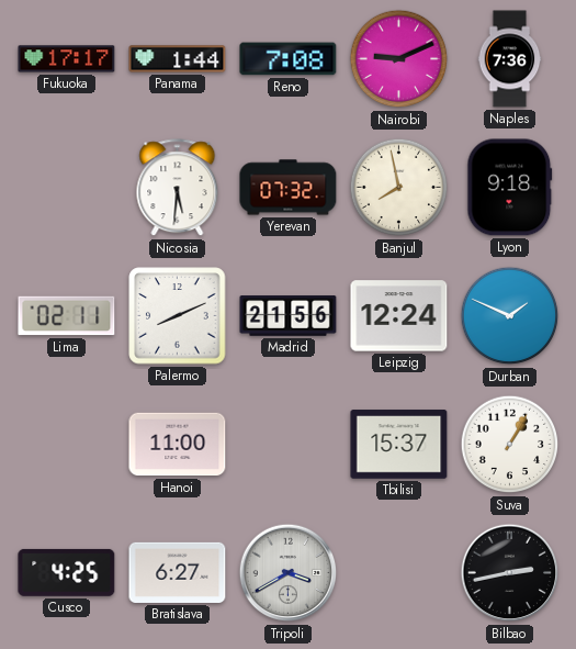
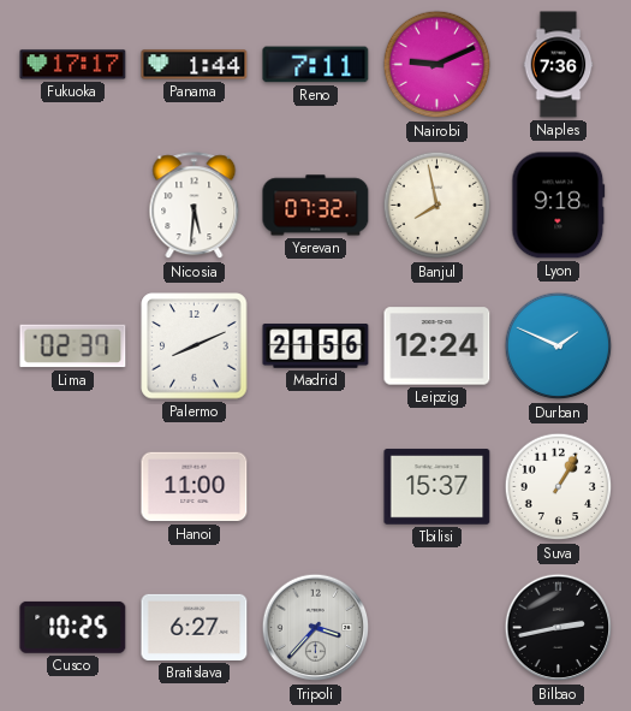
Reno: 7:08 -> 7:11 (316, 65)
Lima: 02:11 -> 02:37 (73, 346)
Cusco: 4:25 -> 10:25 (73, 627)
Tripoli: 3:40 -> 3:37 (316, 628)
